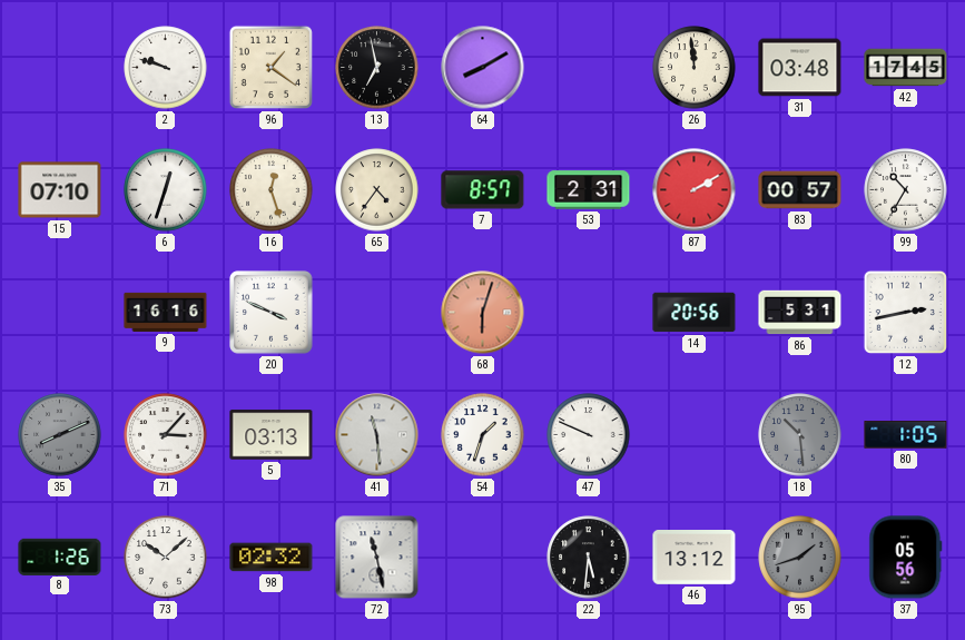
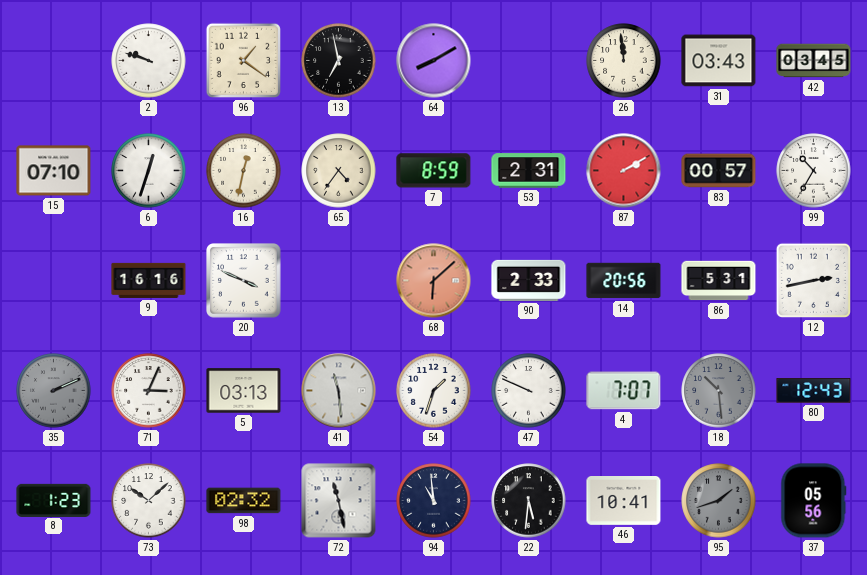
31: 03:48 -> 03:43 (719, 61)
42: 17:45 -> 03:45 (814, 61)
16: 12:27 -> 12:32 (244, 171)
7: 8:57 -> 8:59 (434, 171)
68: 6:03 -> 6:08 (434, 281)
90: none -> 2:33 (529, 280)
35: 8:11 -> 2:11 (54, 391)
71: 3:07 -> 3:04 (149, 391)
4: none -> 7:07 (624, 391)
80: 1:05 -> 12:43 (814, 391)
8: 1:26 -> 1:23 (54, 500)
94: none -> 10:59 (434, 501)
46: 13:12 -> 10:41 (624, 501)
